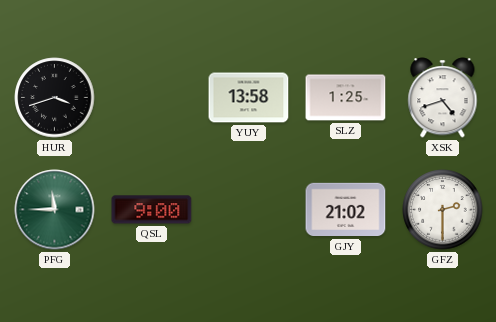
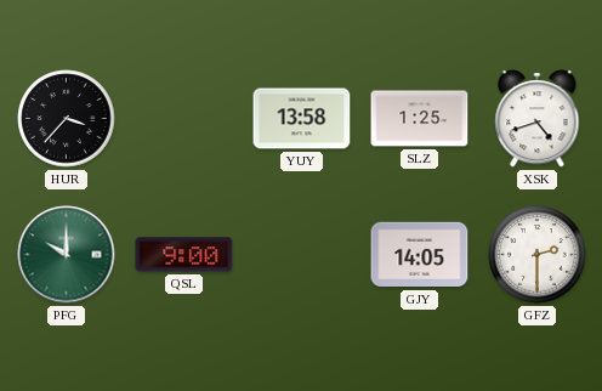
HUR: 3:42 -> 3:37 (67, 119)
PFG: 11:45 -> 10:00 (67, 255)
GJY: 21:02 -> 14:05 (420, 255)
